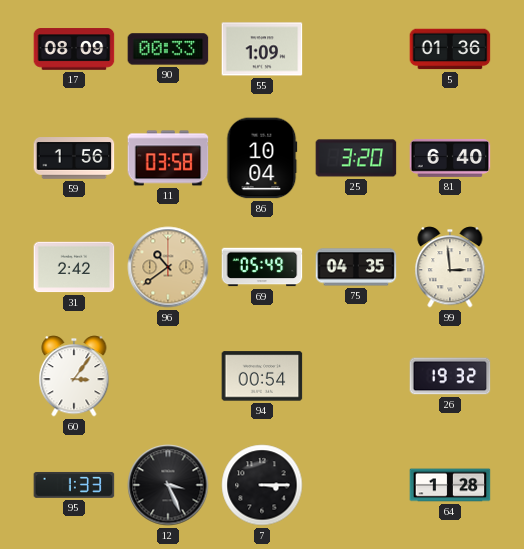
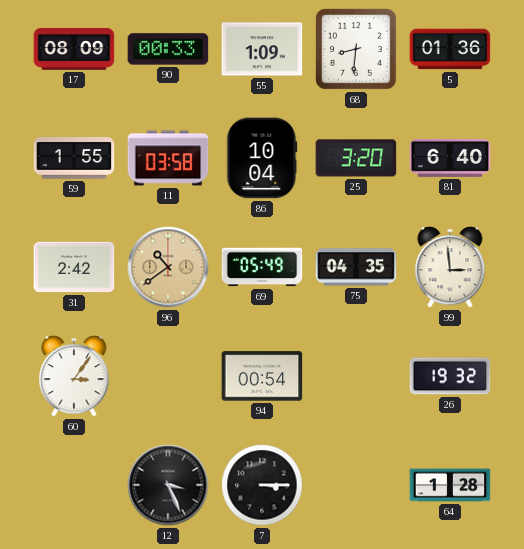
68: none -> 8:31 (356, 49)
59: 1:56 -> 1:55 (74, 158)
95: 1:33 -> none (74, 485)
